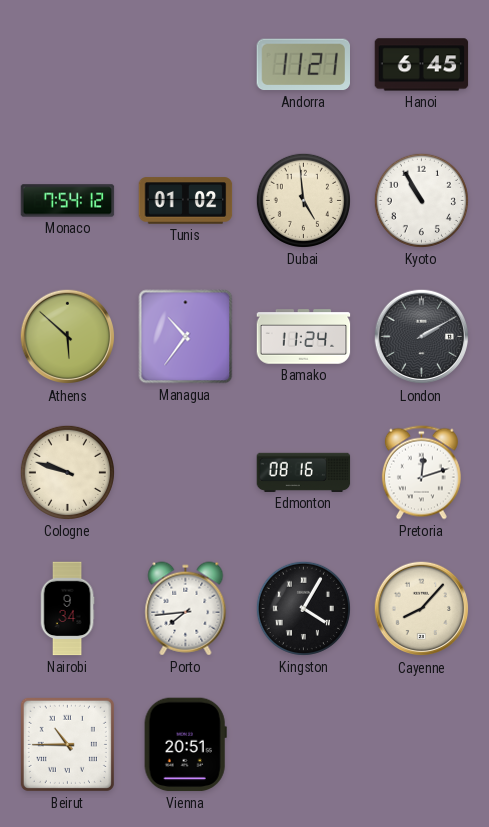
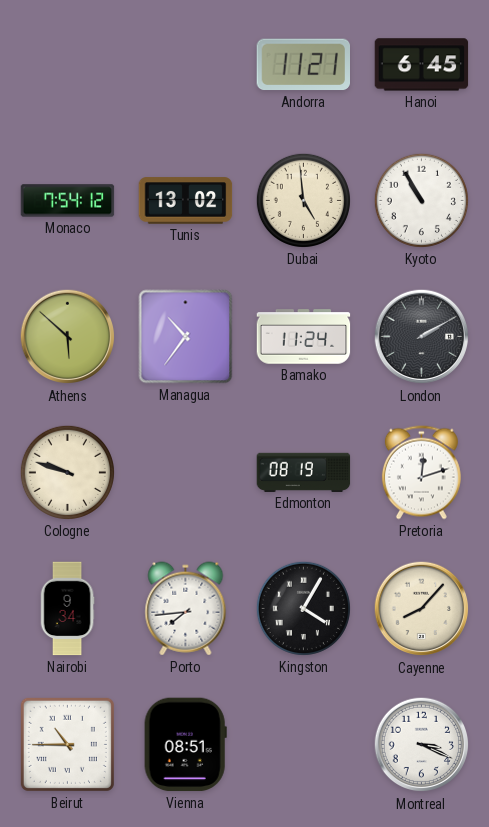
Tunis: 01:02 -> 13:02 (186, 201)
Edmonton: 08:16 -> 08:19 (304, 472)
Vienna: 20:51 -> 08:51 (185, 745)
Montreal: none -> 3:19 (422, 745)
